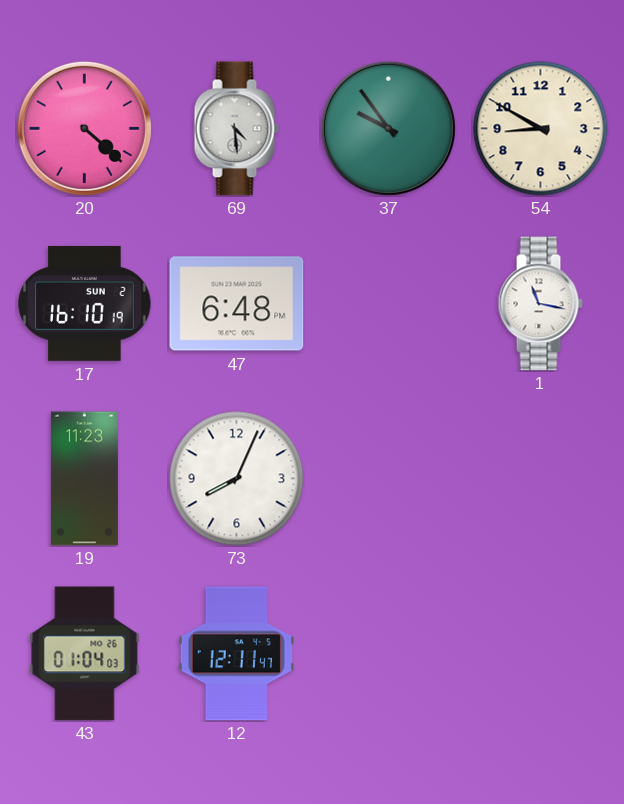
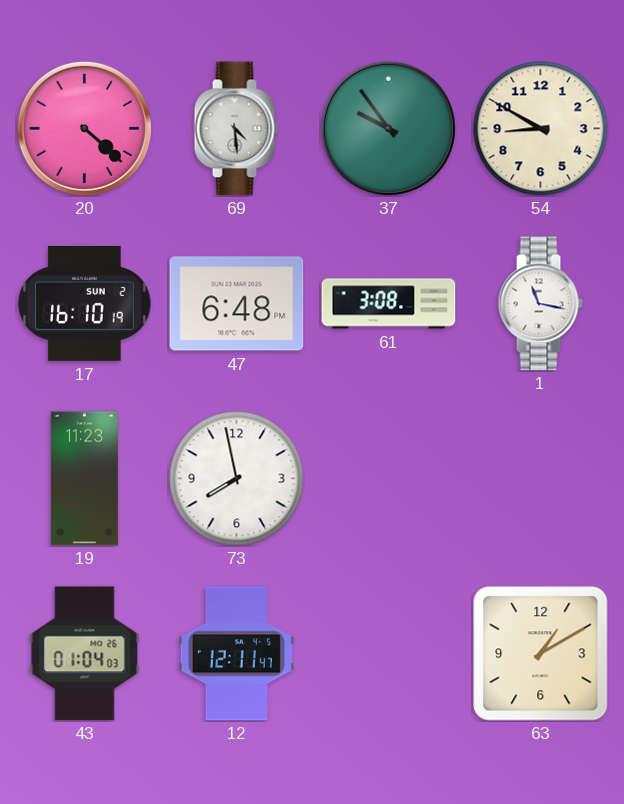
61: none -> 3:08 (389, 304)
73: 8:04 -> 7:58 (237, 479)
63: none -> 1:10 (541, 654)
